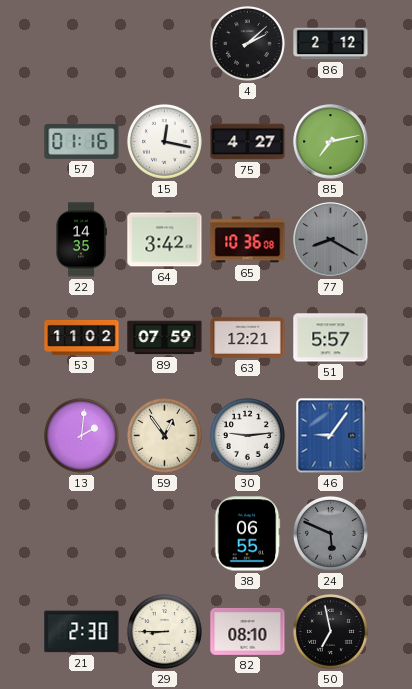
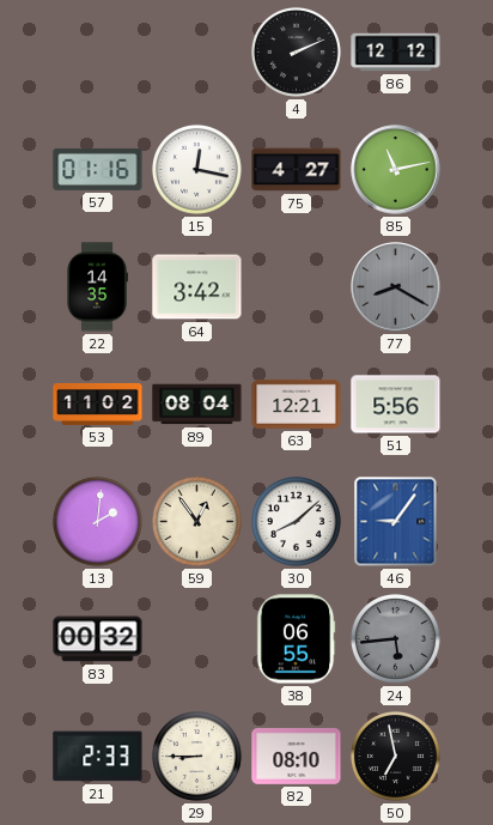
4: 2:08 -> 2:11 (296, 51)
86: 2:12 -> 12:12 (396, 53)
85: 7:13 -> 11:13 (396, 170)
65: 10:36 -> none (248, 240)
89: 07:59 -> 08:04 (197, 405)
51: 5:57 -> 5:56 (396, 405)
30: 9:14 -> 8:08 (296, 521)
83: none -> 00:32 (98, 639)
24: 5:49 -> 5:44 (395, 638)
21: 2:30 -> 2:33 (98, 757)
